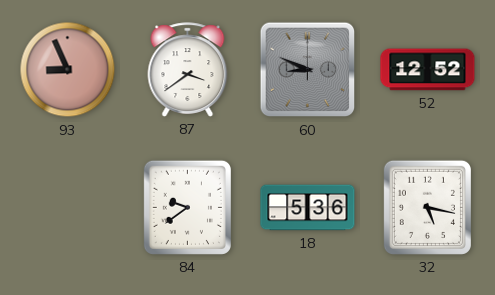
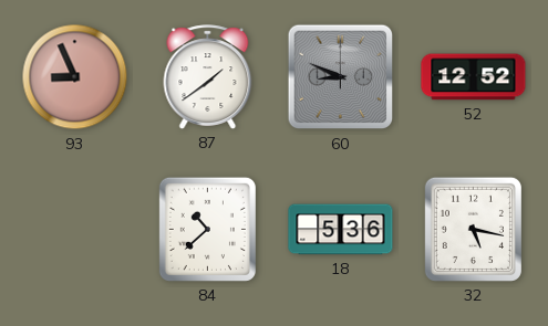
87: 3:39 -> 1:39 (208, 77)
84: 9:39 -> 10:38 (207, 229)
